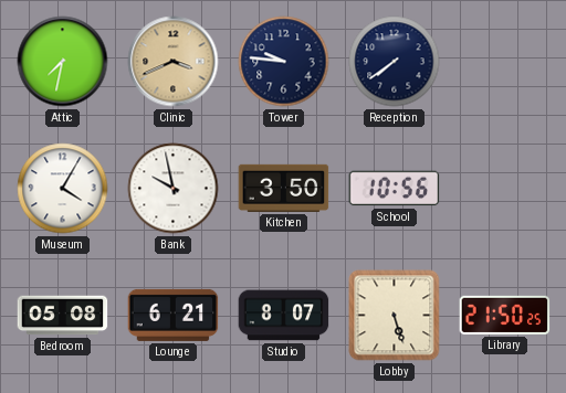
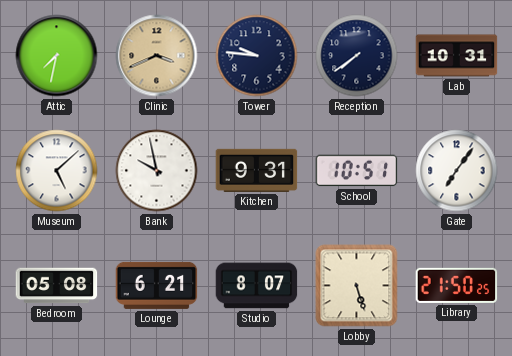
Lab: none -> 10:31 (457, 56)
Museum: 4:05 -> 5:08 (57, 171)
Kitchen: 3:50 -> 9:31 (257, 170)
School: 10:56 -> 10:51 (357, 171)
Gate: none -> 7:06 (457, 171)
